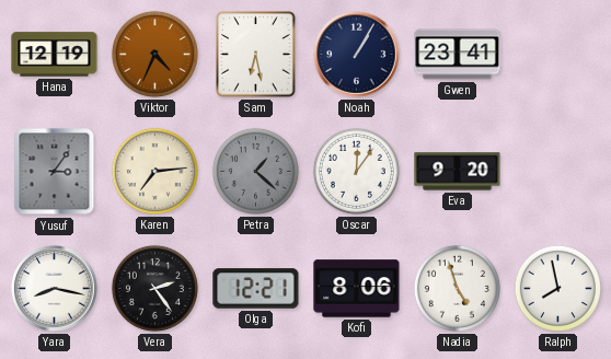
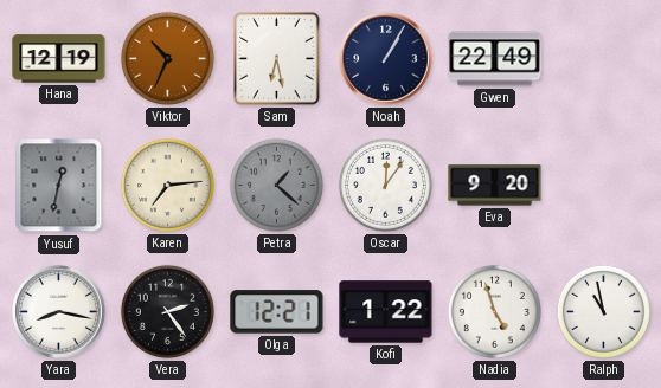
Viktor: 4:34 -> 10:34 (167, 58)
Gwen: 23:41 -> 22:49 (495, 59)
Yusuf: 3:06 -> 12:32 (59, 186)
Kofi: 8:06 -> 1:22 (386, 312)
Ralph: 7:58 -> 10:58 (603, 311)
